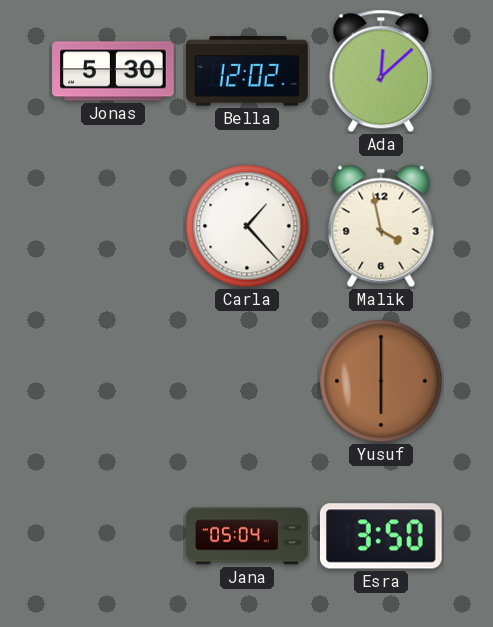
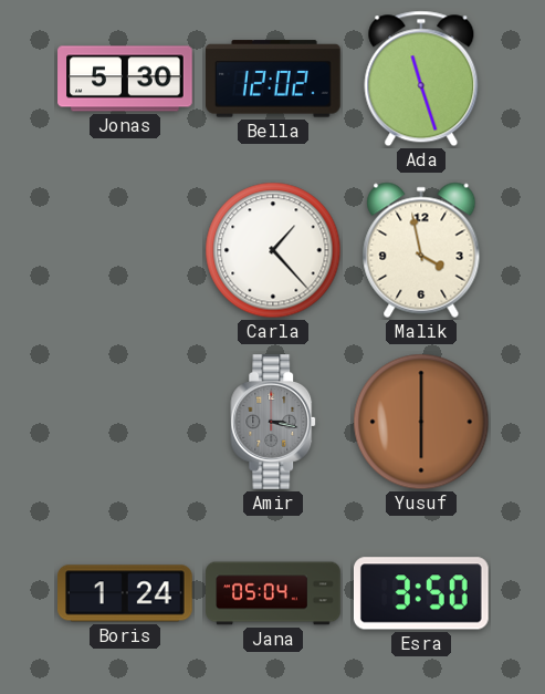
Ada: 12:08 -> 11:27 (421, 79)
Amir: none -> 3:17 (274, 422)
Boris: none -> 1:24 (126, 593)
